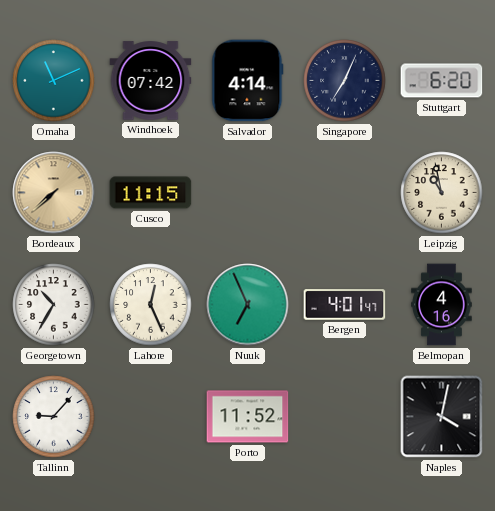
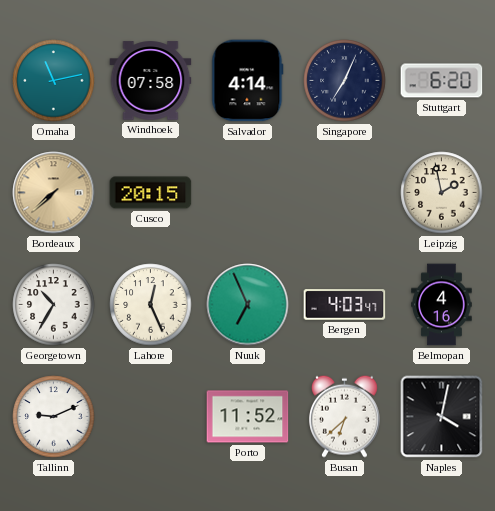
Omaha: 11:11 -> 11:13 (54, 81)
Windhoek: 07:42 -> 07:58 (151, 81)
Cusco: 11:15 -> 20:15 (151, 193)
Leipzig: 10:58 -> 1:58 (442, 193)
Bergen: 4:01 -> 4:03 (345, 305)
Tallinn: 9:07 -> 9:11 (54, 417)
Busan: none -> 6:38 (345, 416)
